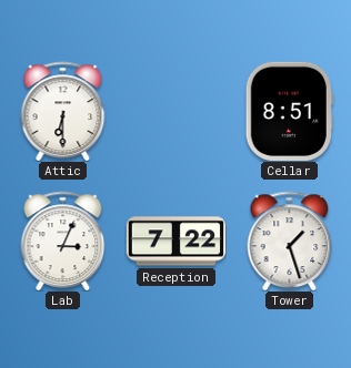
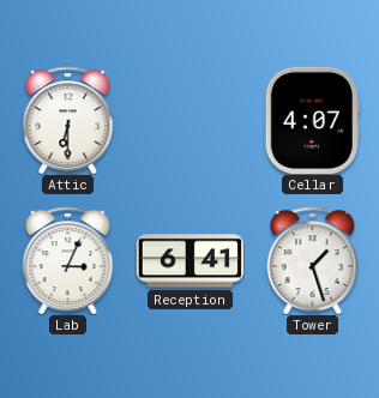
Cellar: 8:51 -> 4:07 (312, 120)
Reception: 7:22 -> 6:41 (189, 261)
